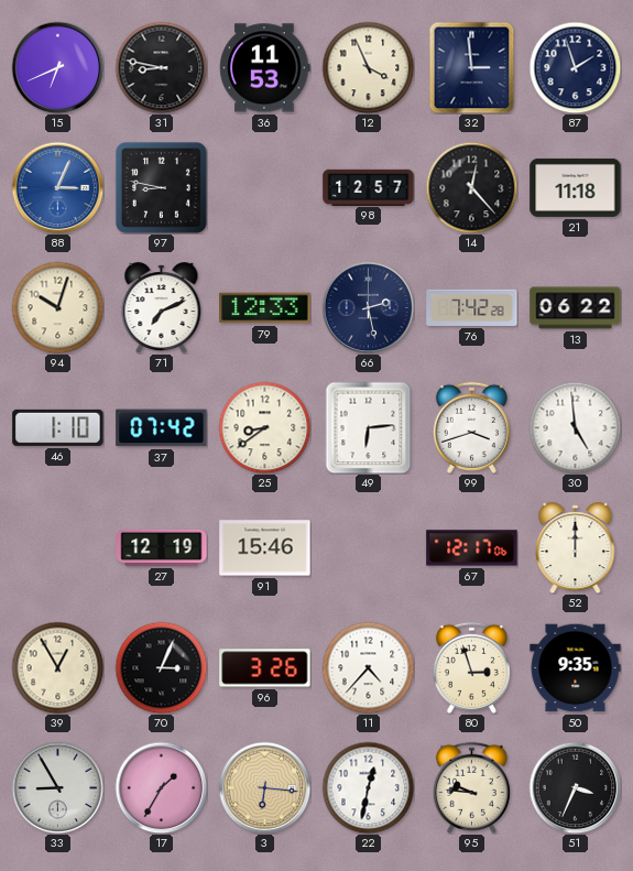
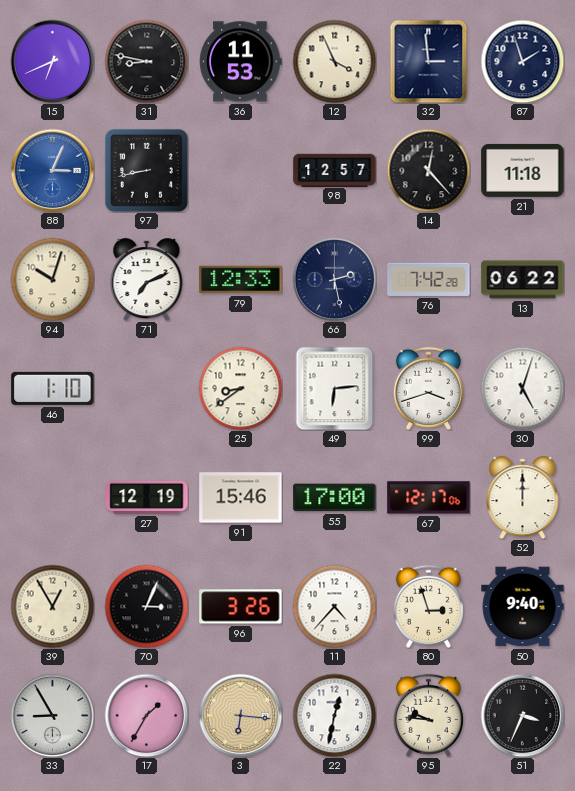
97: 8:47 -> 8:43 (146, 170)
37: 07:42 -> none (162, 428)
30: 4:59 -> 5:03 (522, 388)
55: none -> 17:00 (335, 498)
50: 9:35 -> 9:40 (523, 607)
